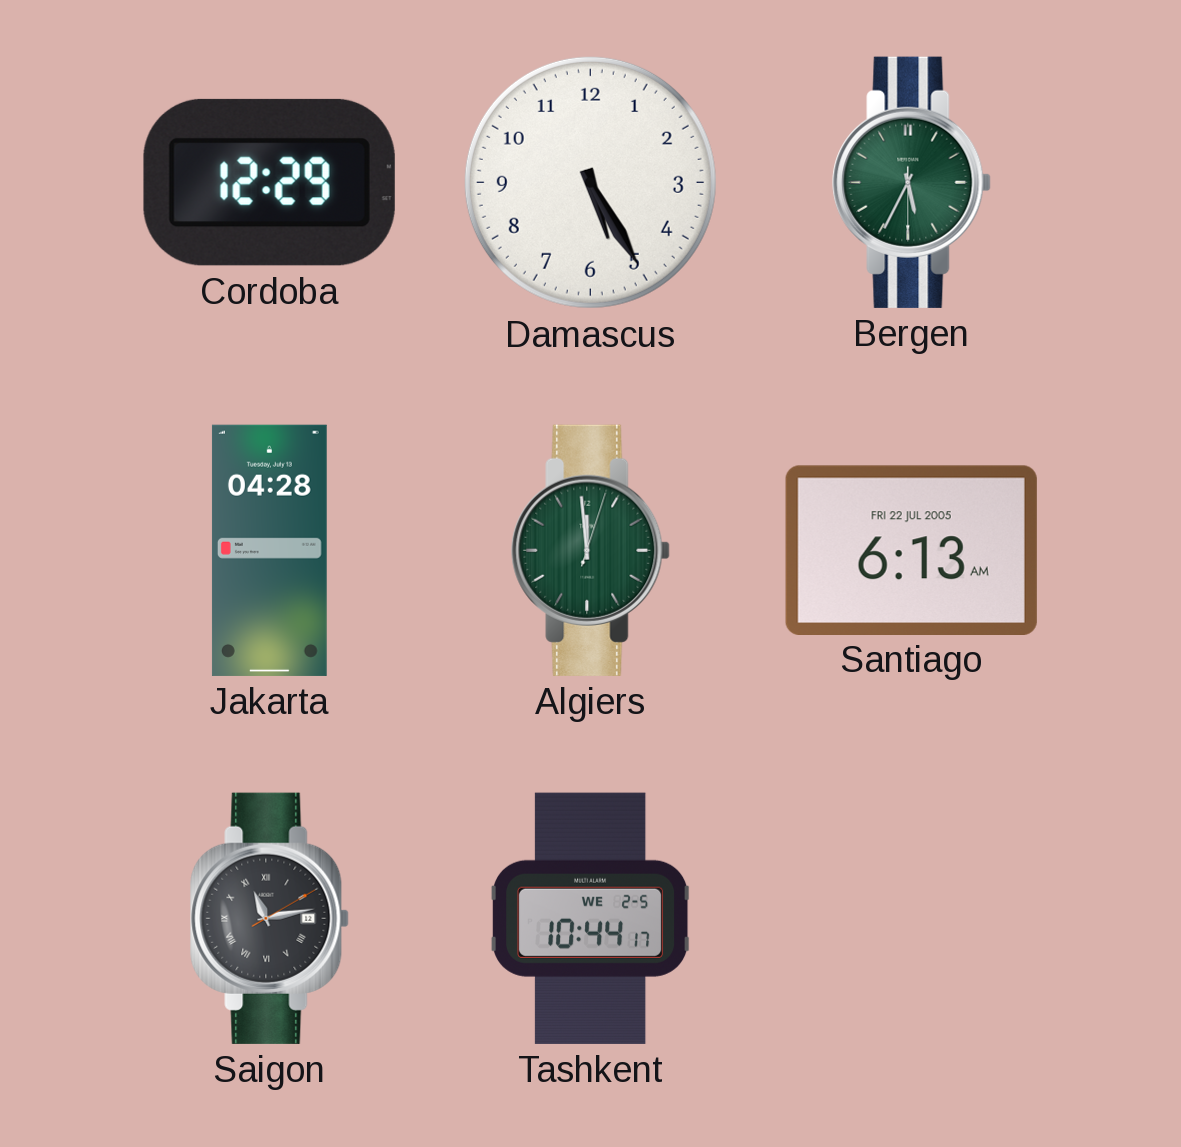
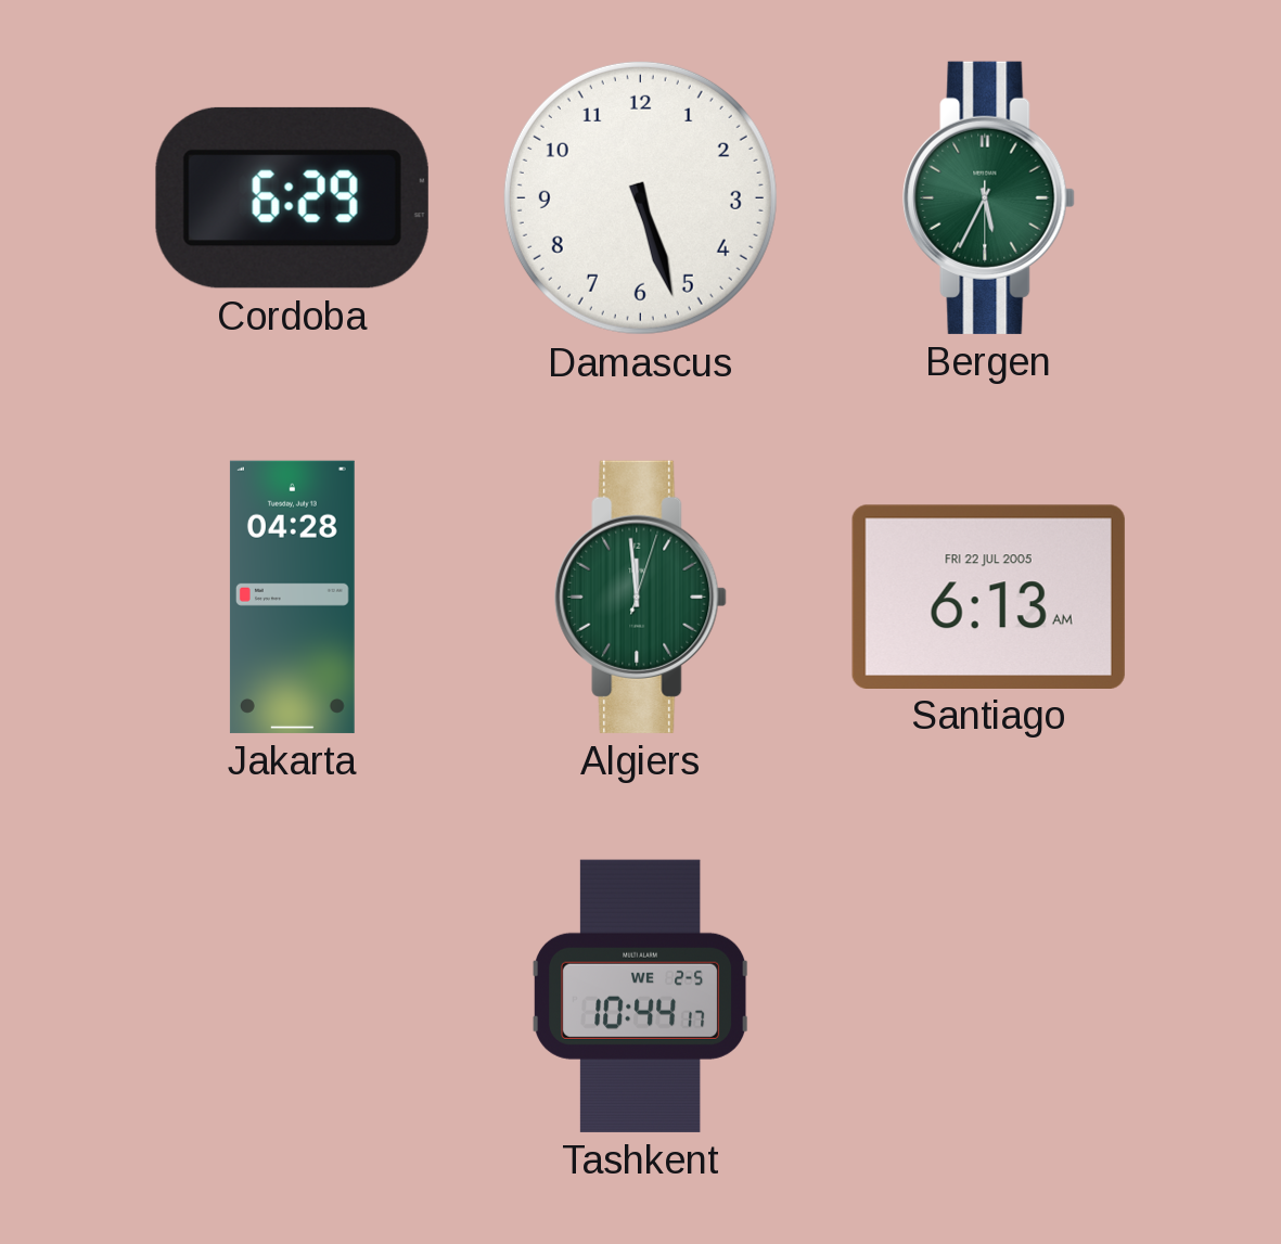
Cordoba: 12:29 -> 6:29 (292, 197)
Damascus: 5:25 -> 5:27 (640, 197)
Saigon: 11:13 -> none (270, 918)
